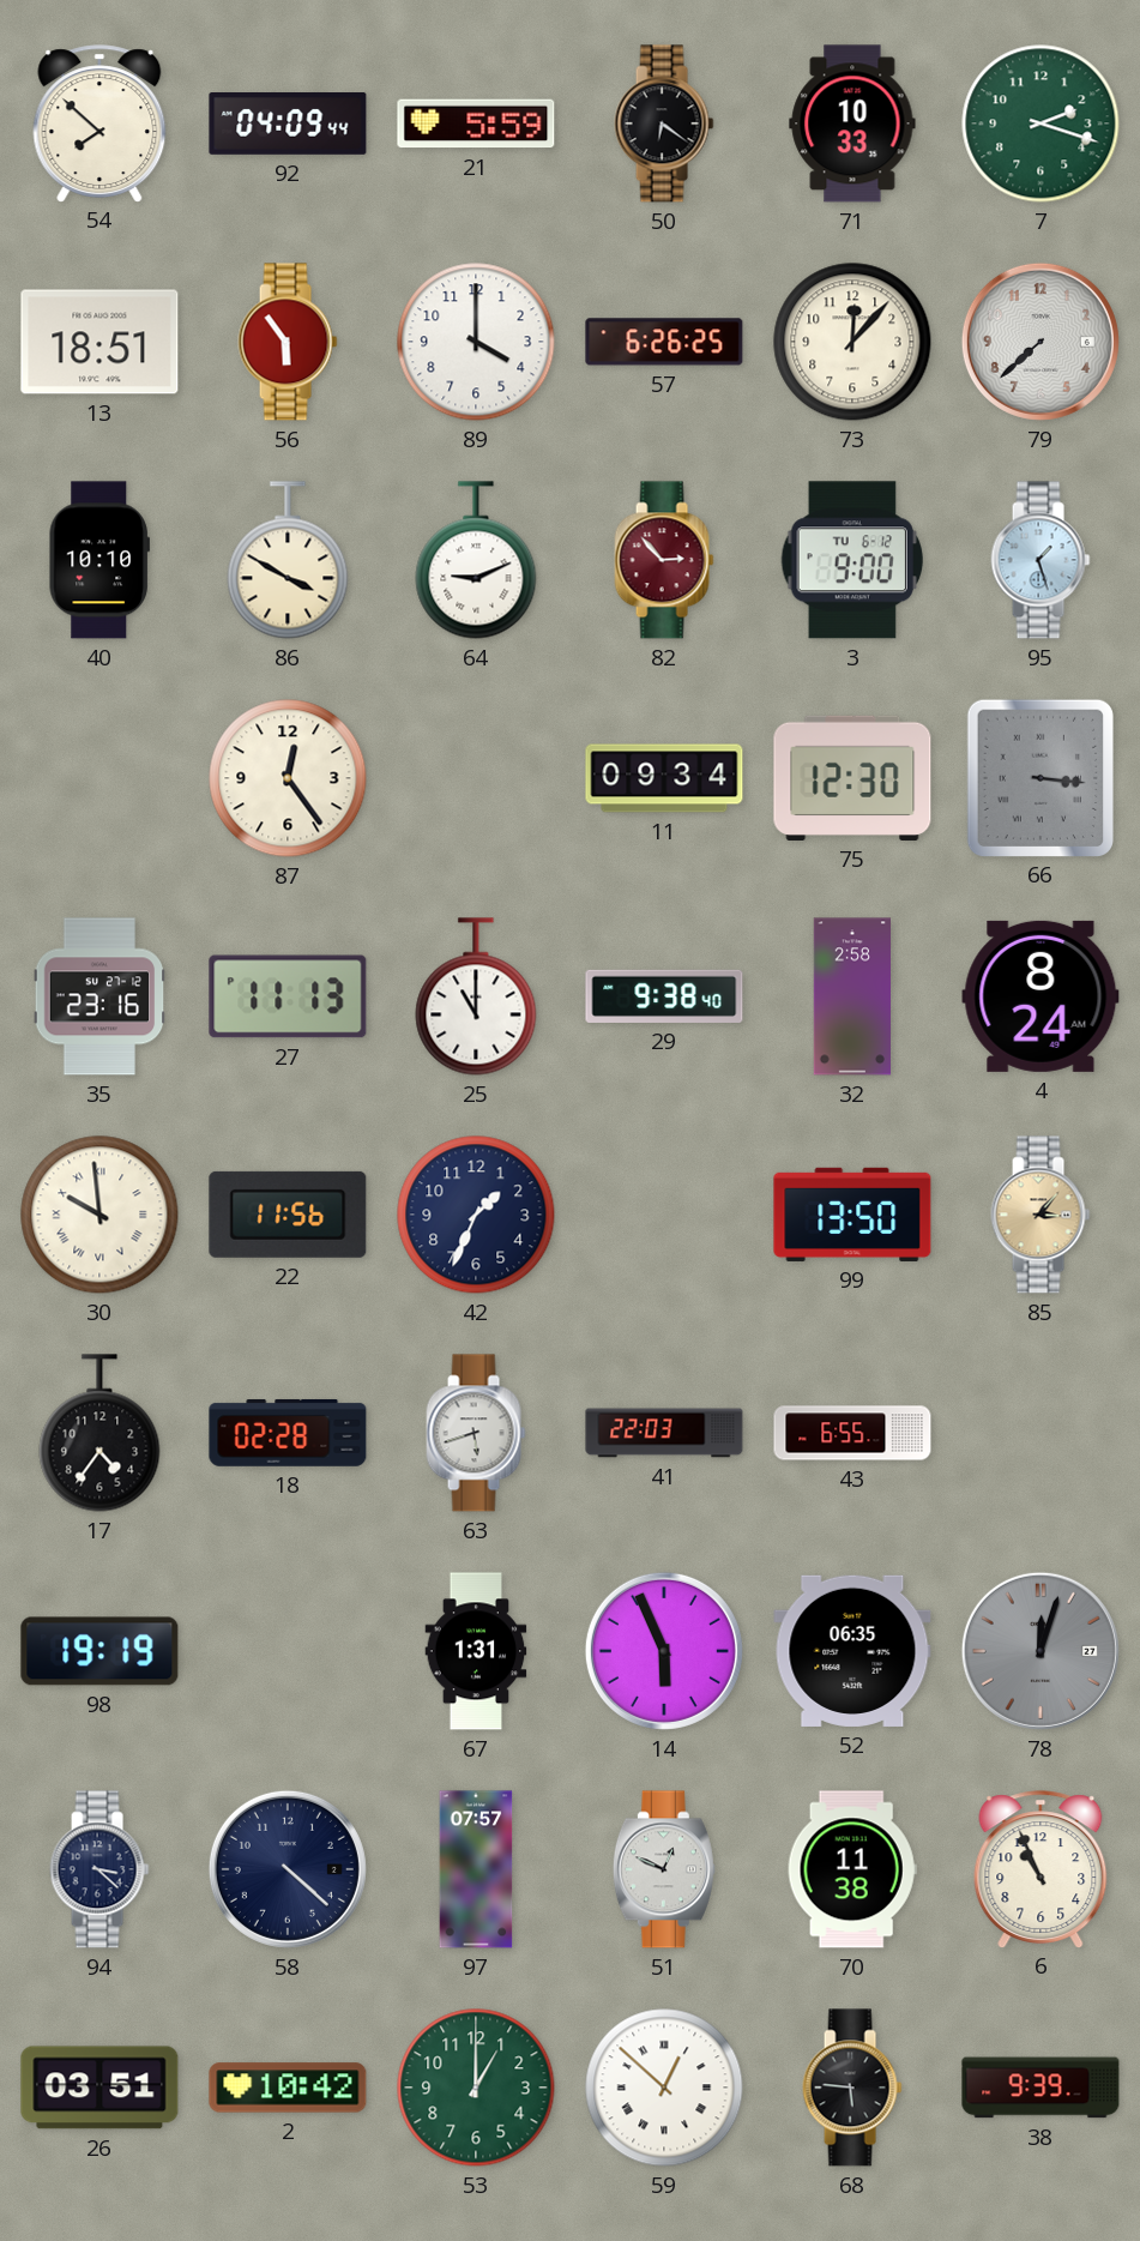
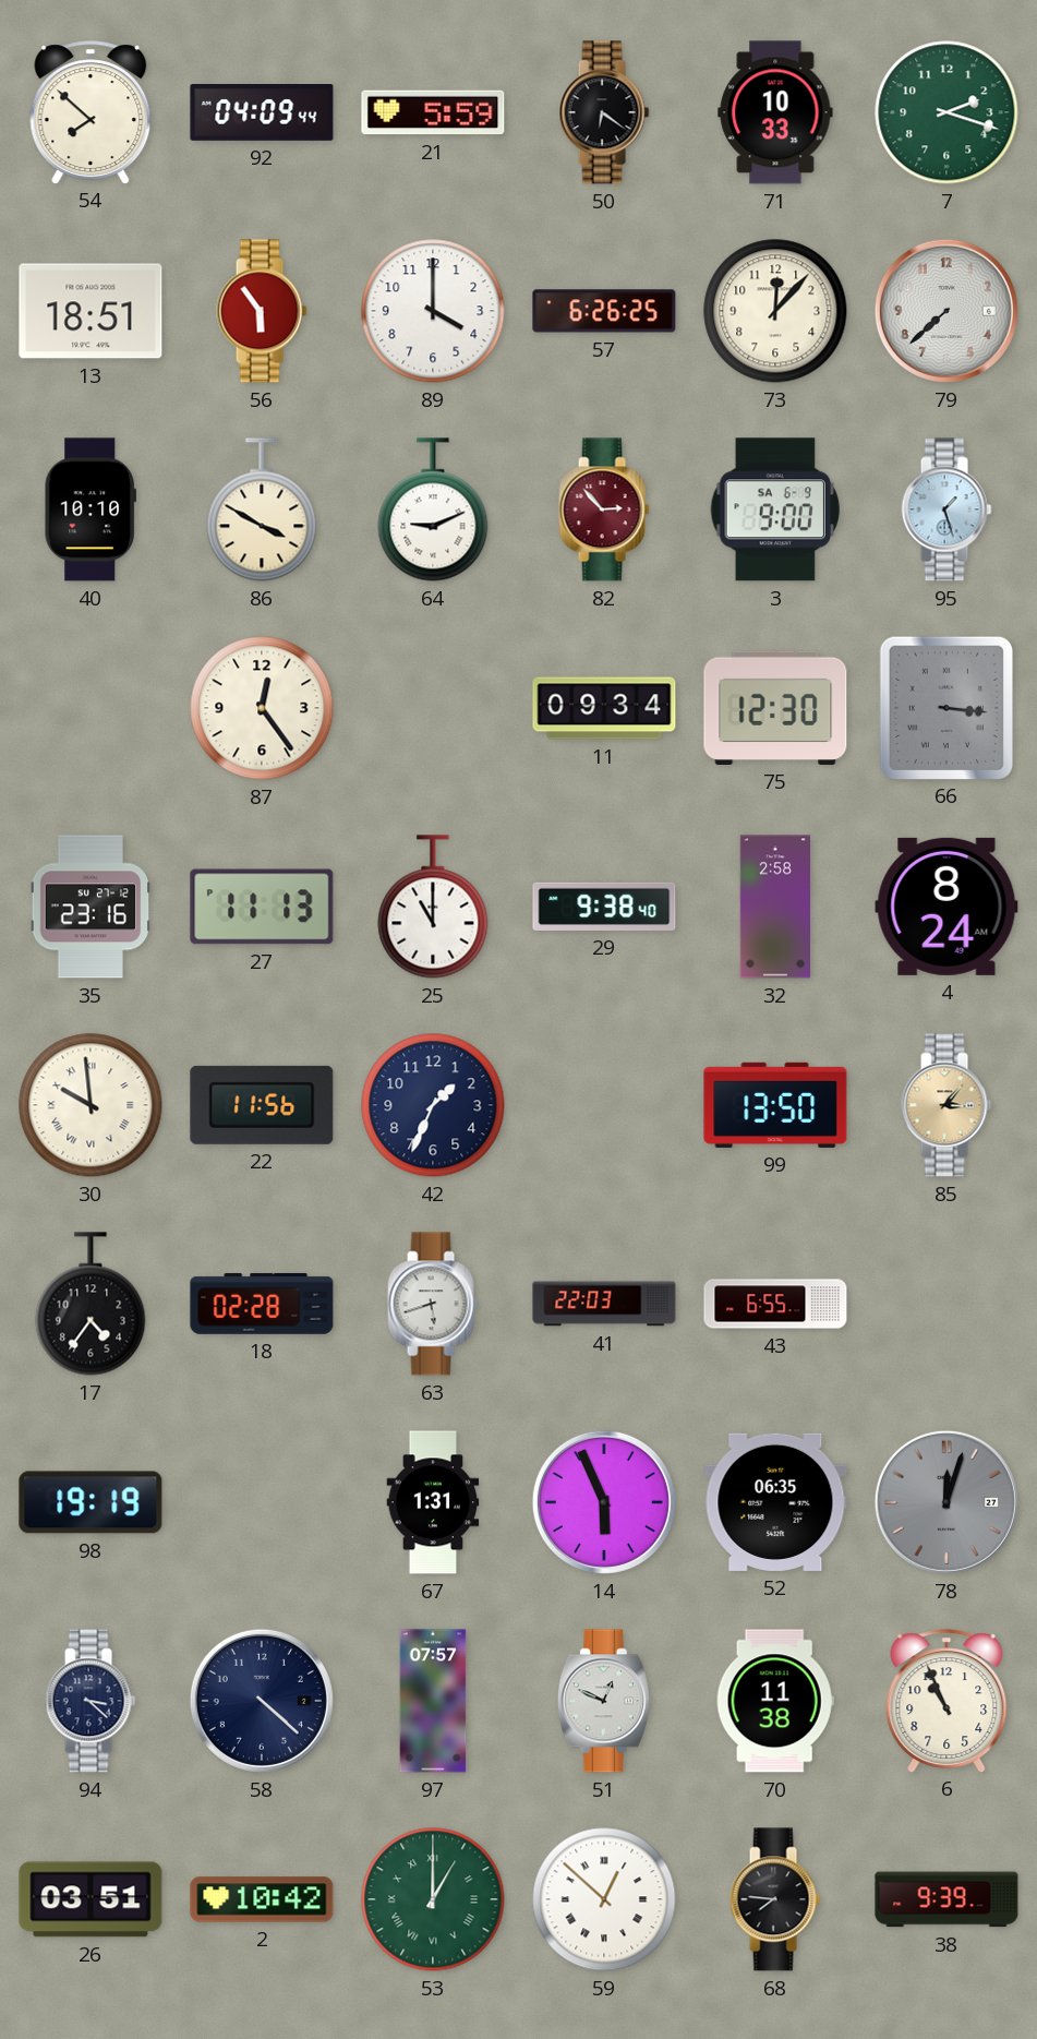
3 date: TU 6-12 -> SA 6-9 (775, 509)
53 numerals: Arabic -> Roman (433, 1899)
68: 5:46 -> 7:46 (775, 1899)
